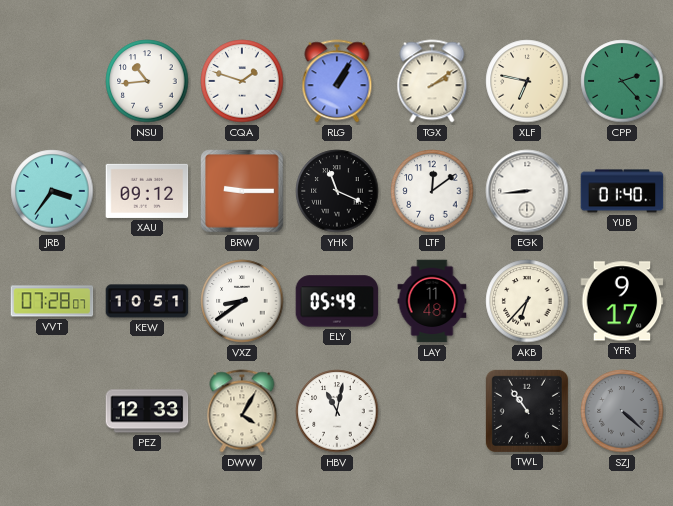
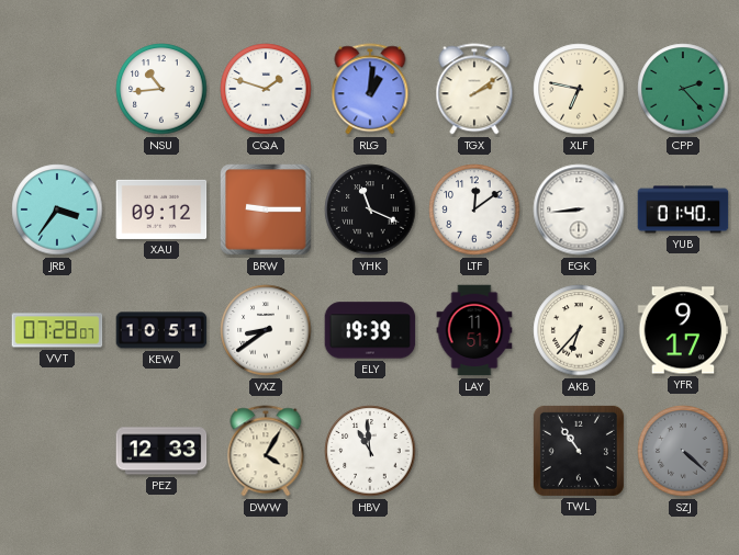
RLG: 1:05 -> 1:01 (370, 89)
ELY: 05:49 -> 19:39 (370, 330)
LAY: 11:48 -> 11:51 (474, 330)
HBV: 11:02 -> 10:59 (370, 451)
